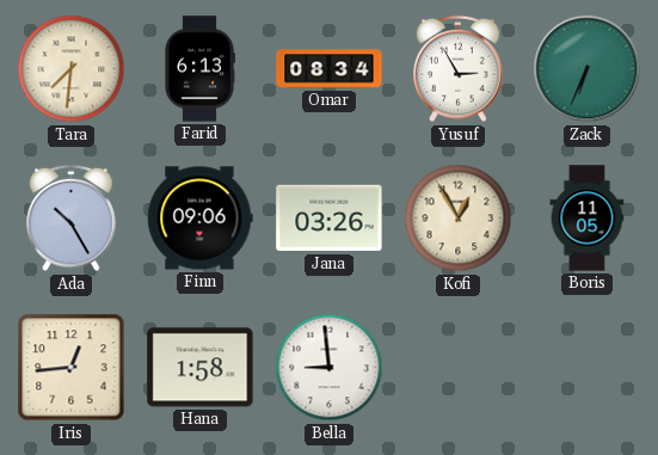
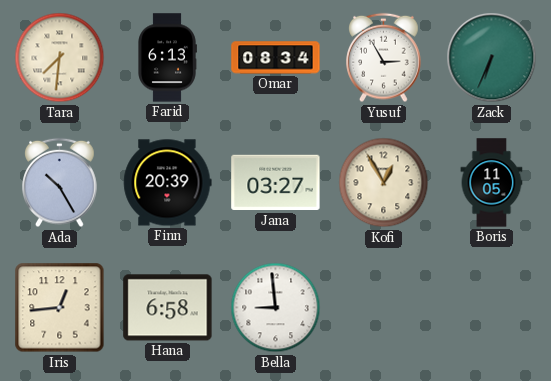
Finn: 09:06 -> 20:39 (168, 183)
Jana: 03:26 -> 03:27 (276, 183)
Hana: 1:58 -> 6:58 (168, 308)
